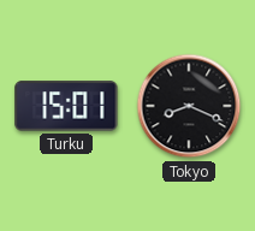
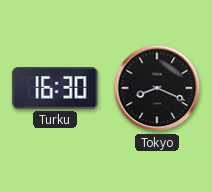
Turku: 15:01 -> 16:30 (55, 88)
